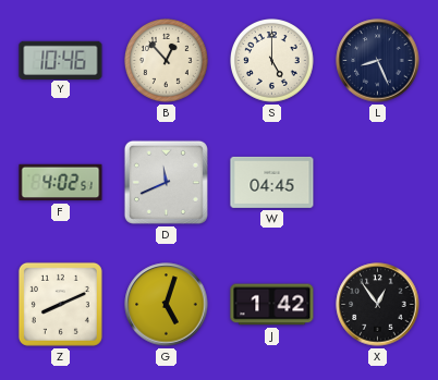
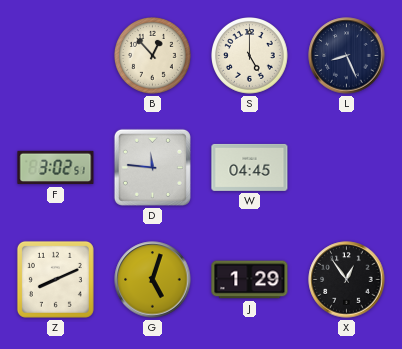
Y: 10:46 -> none (61, 60)
F: 4:02 -> 3:02 (56, 168)
D: 11:41 -> 11:46 (152, 167)
J: 1:42 -> 1:29 (250, 280)
